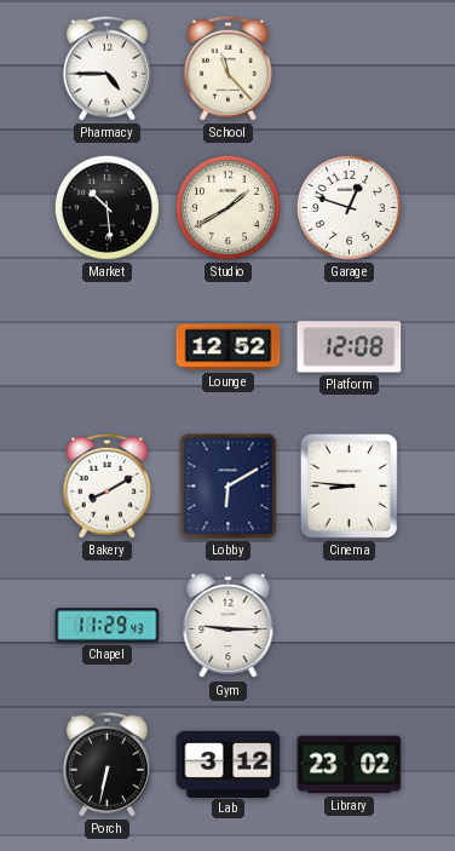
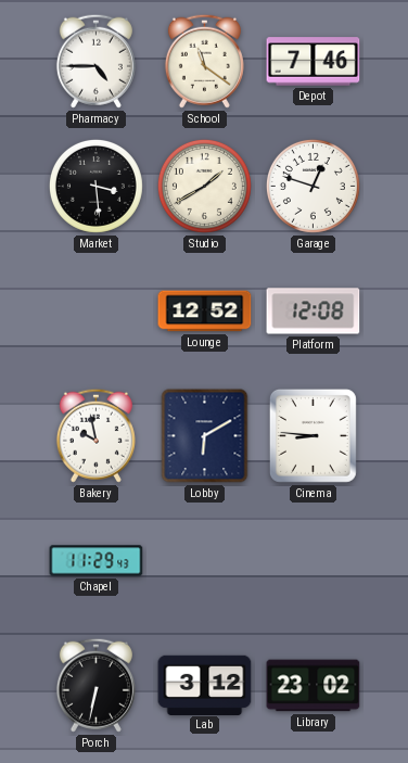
School: 11:23 -> 11:21 (204, 61)
Depot: none -> 7:46 (314, 62)
Market: 10:29 -> 3:29 (95, 186)
Bakery: 8:10 -> 9:58 (95, 435)
Gym: 9:15 -> none (229, 626)
